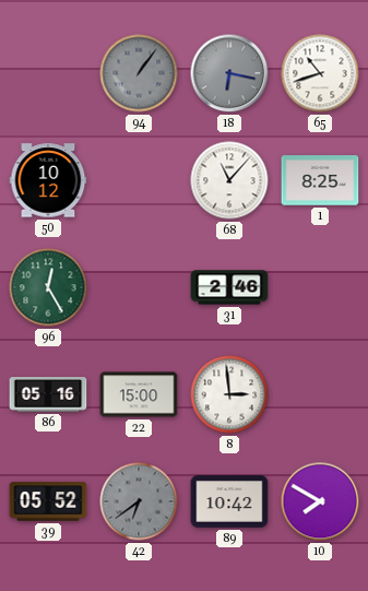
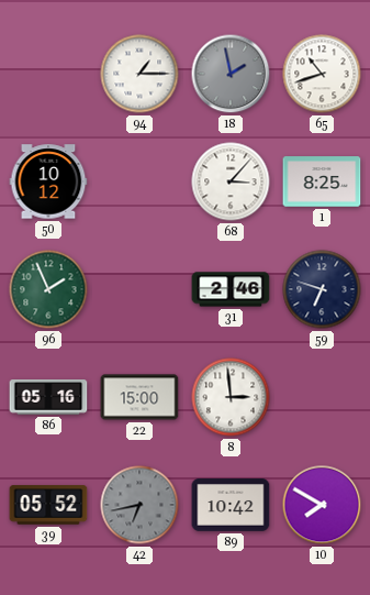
94: 1:06 -> 1:15 (139, 74)
94 dial: grey -> white (139, 74)
18: 6:17 -> 1:58 (231, 74)
68: 11:07 -> 3:07 (231, 181)
96: 12:25 -> 1:56 (48, 289)
59: none -> 6:48 (322, 289)
42: 6:39 -> 6:43 (139, 505)
